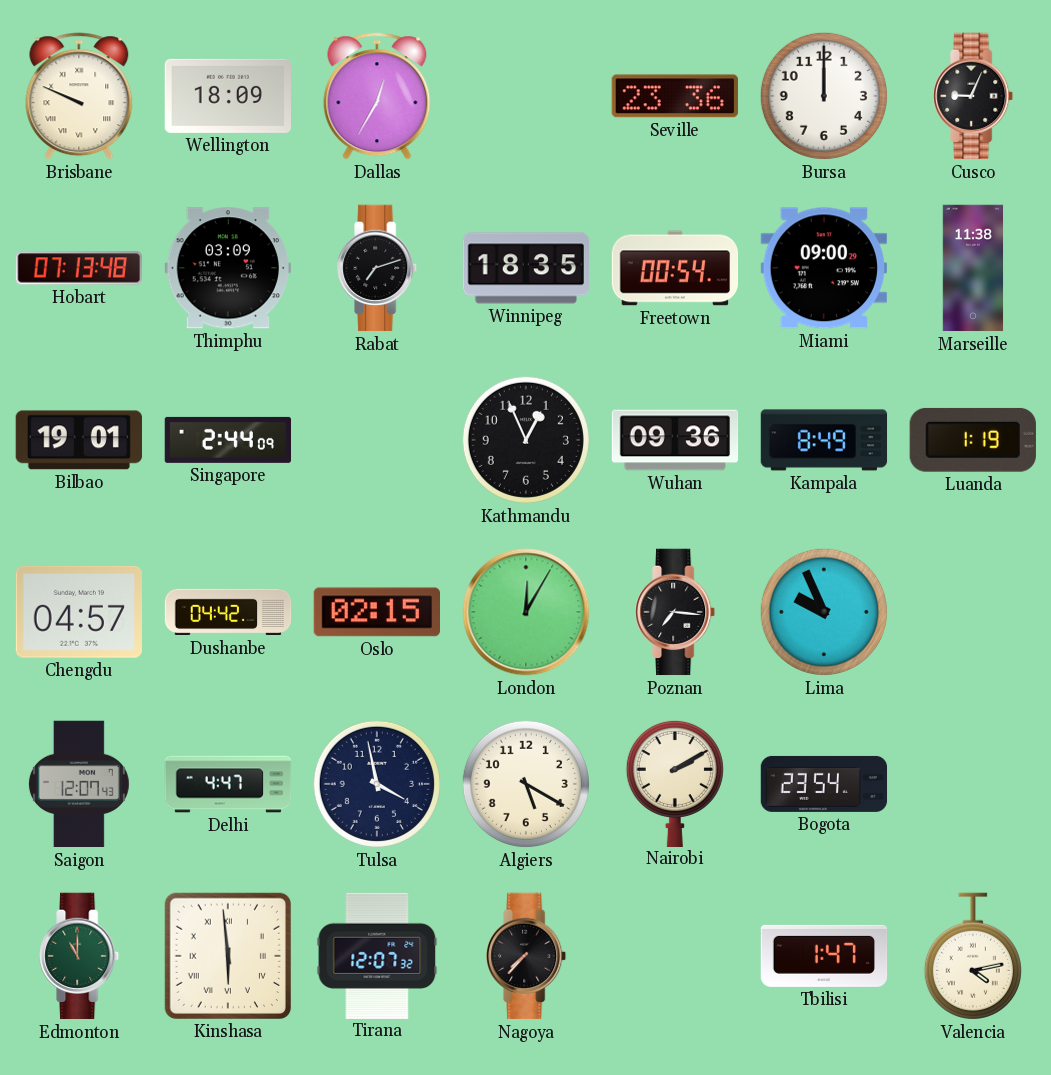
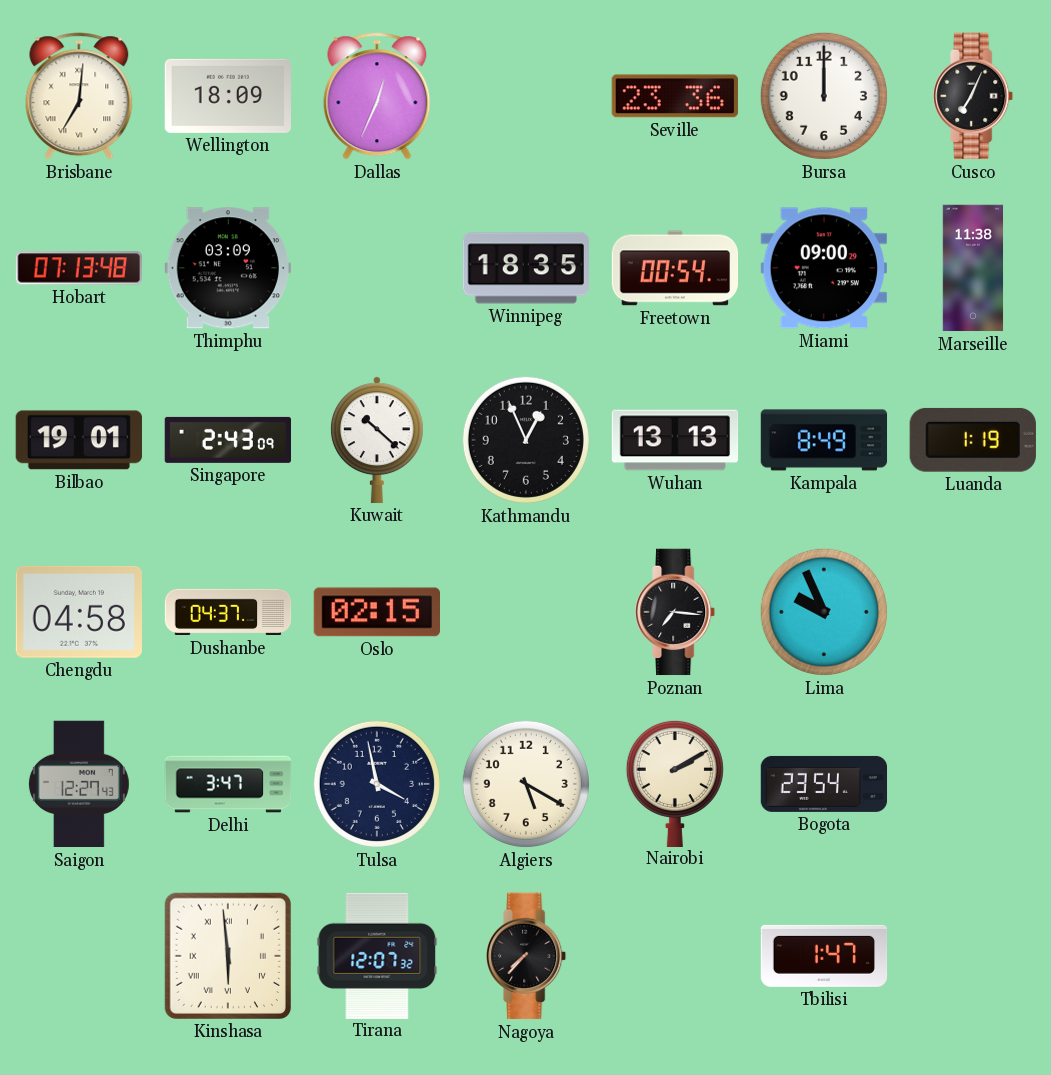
Brisbane: 9:49 -> 7:01 (79, 96)
Dallas: 12:35 -> 12:34 (377, 96)
Cusco: 9:04 -> 7:04 (974, 96)
Rabat: 7:12 -> none (378, 268)
Singapore: 2:44 -> 2:43 (227, 440)
Kuwait: none -> 10:22 (377, 440)
Wuhan: 09:36 -> 13:13 (675, 440)
Chengdu: 04:57 -> 04:58 (78, 612)
Dushanbe: 04:42 -> 04:37 (228, 612)
London: 12:05 -> none (526, 612)
Saigon: 12:07 -> 12:27 (79, 784)
Delhi: 4:47 -> 3:47 (228, 784)
Edmonton: 11:00 -> none (80, 956)
Valencia: 4:13 -> none (973, 956)
